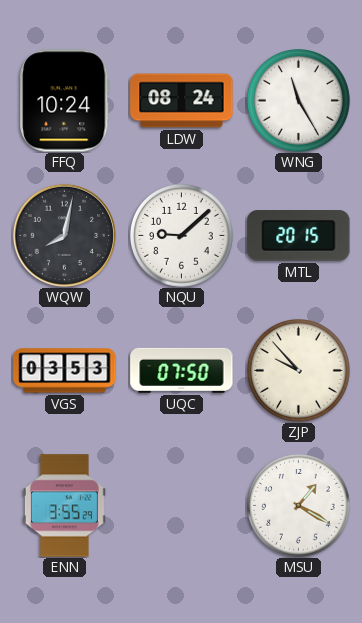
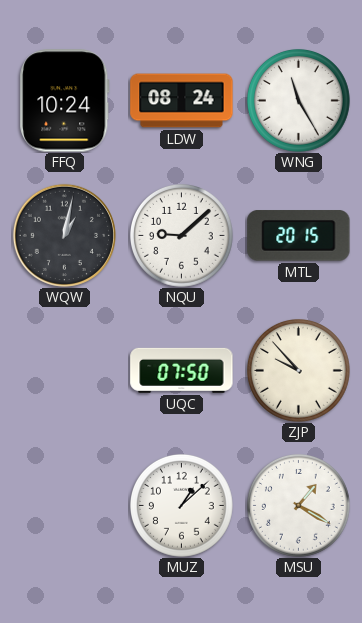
WQW: 8:02 -> 1:02 (64, 235)
VGS: 03:53 -> none (65, 371)
ENN: 3:55 -> none (64, 506)
MUZ: none -> 1:08 (181, 505)
